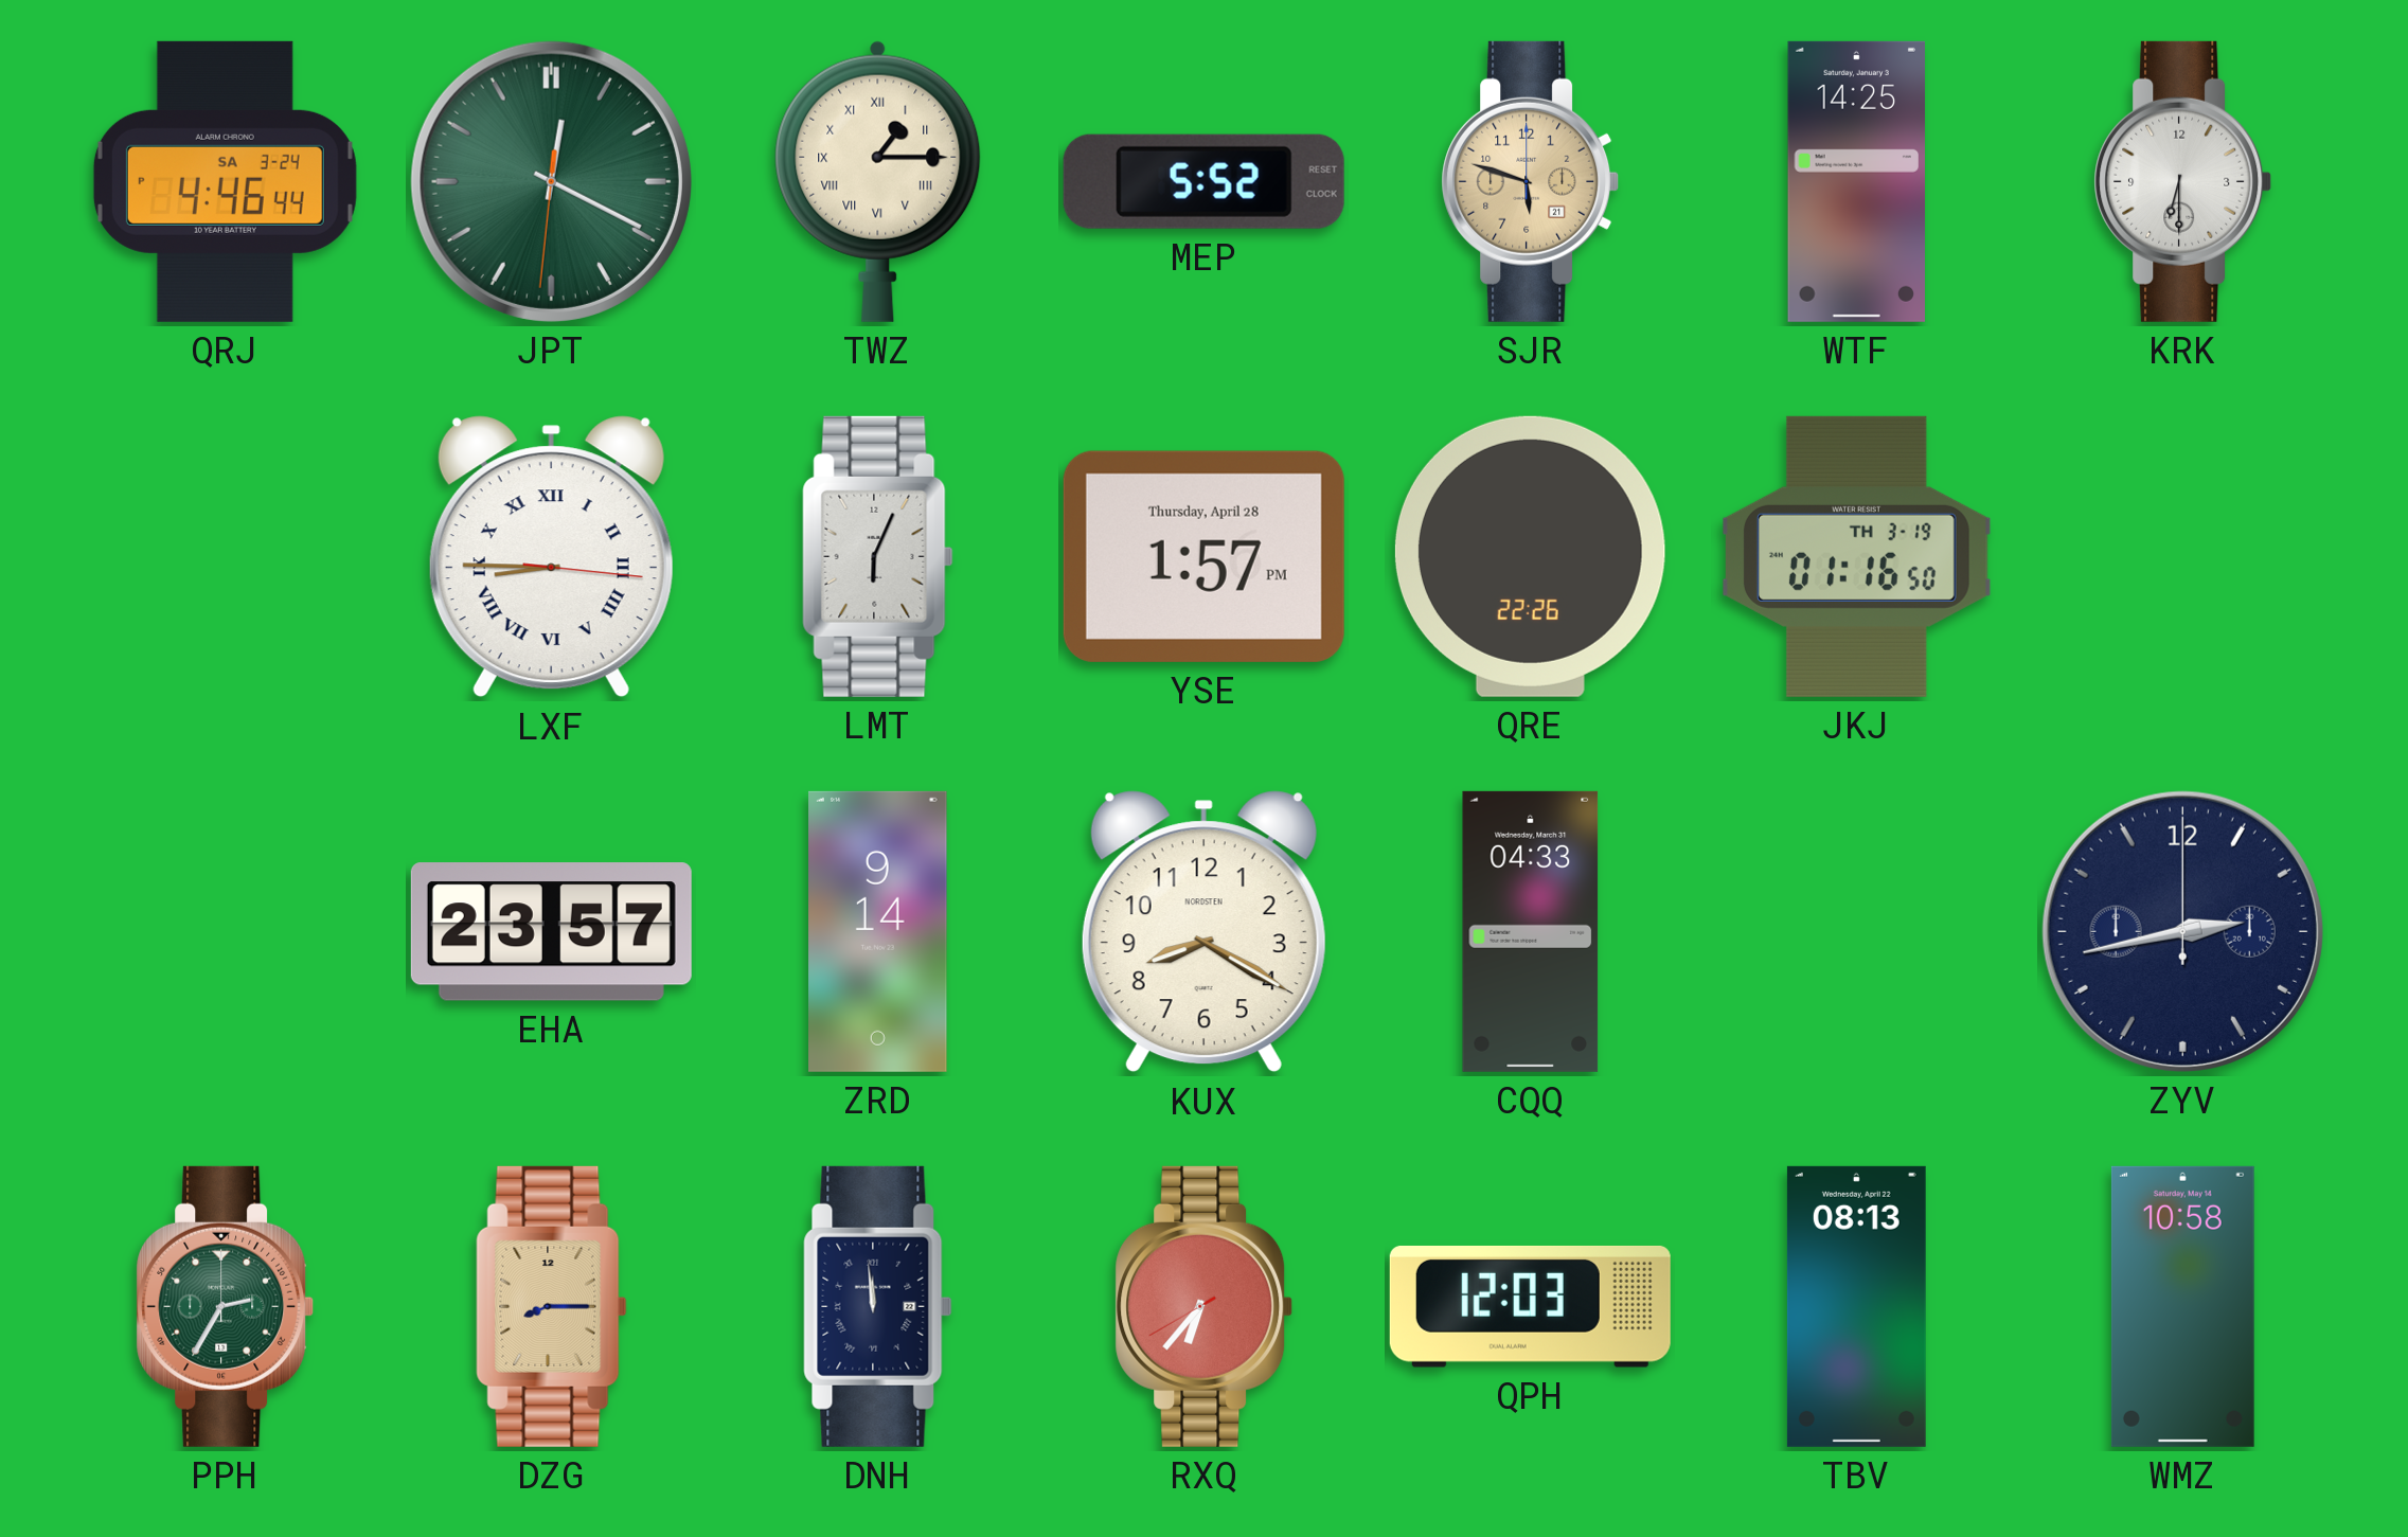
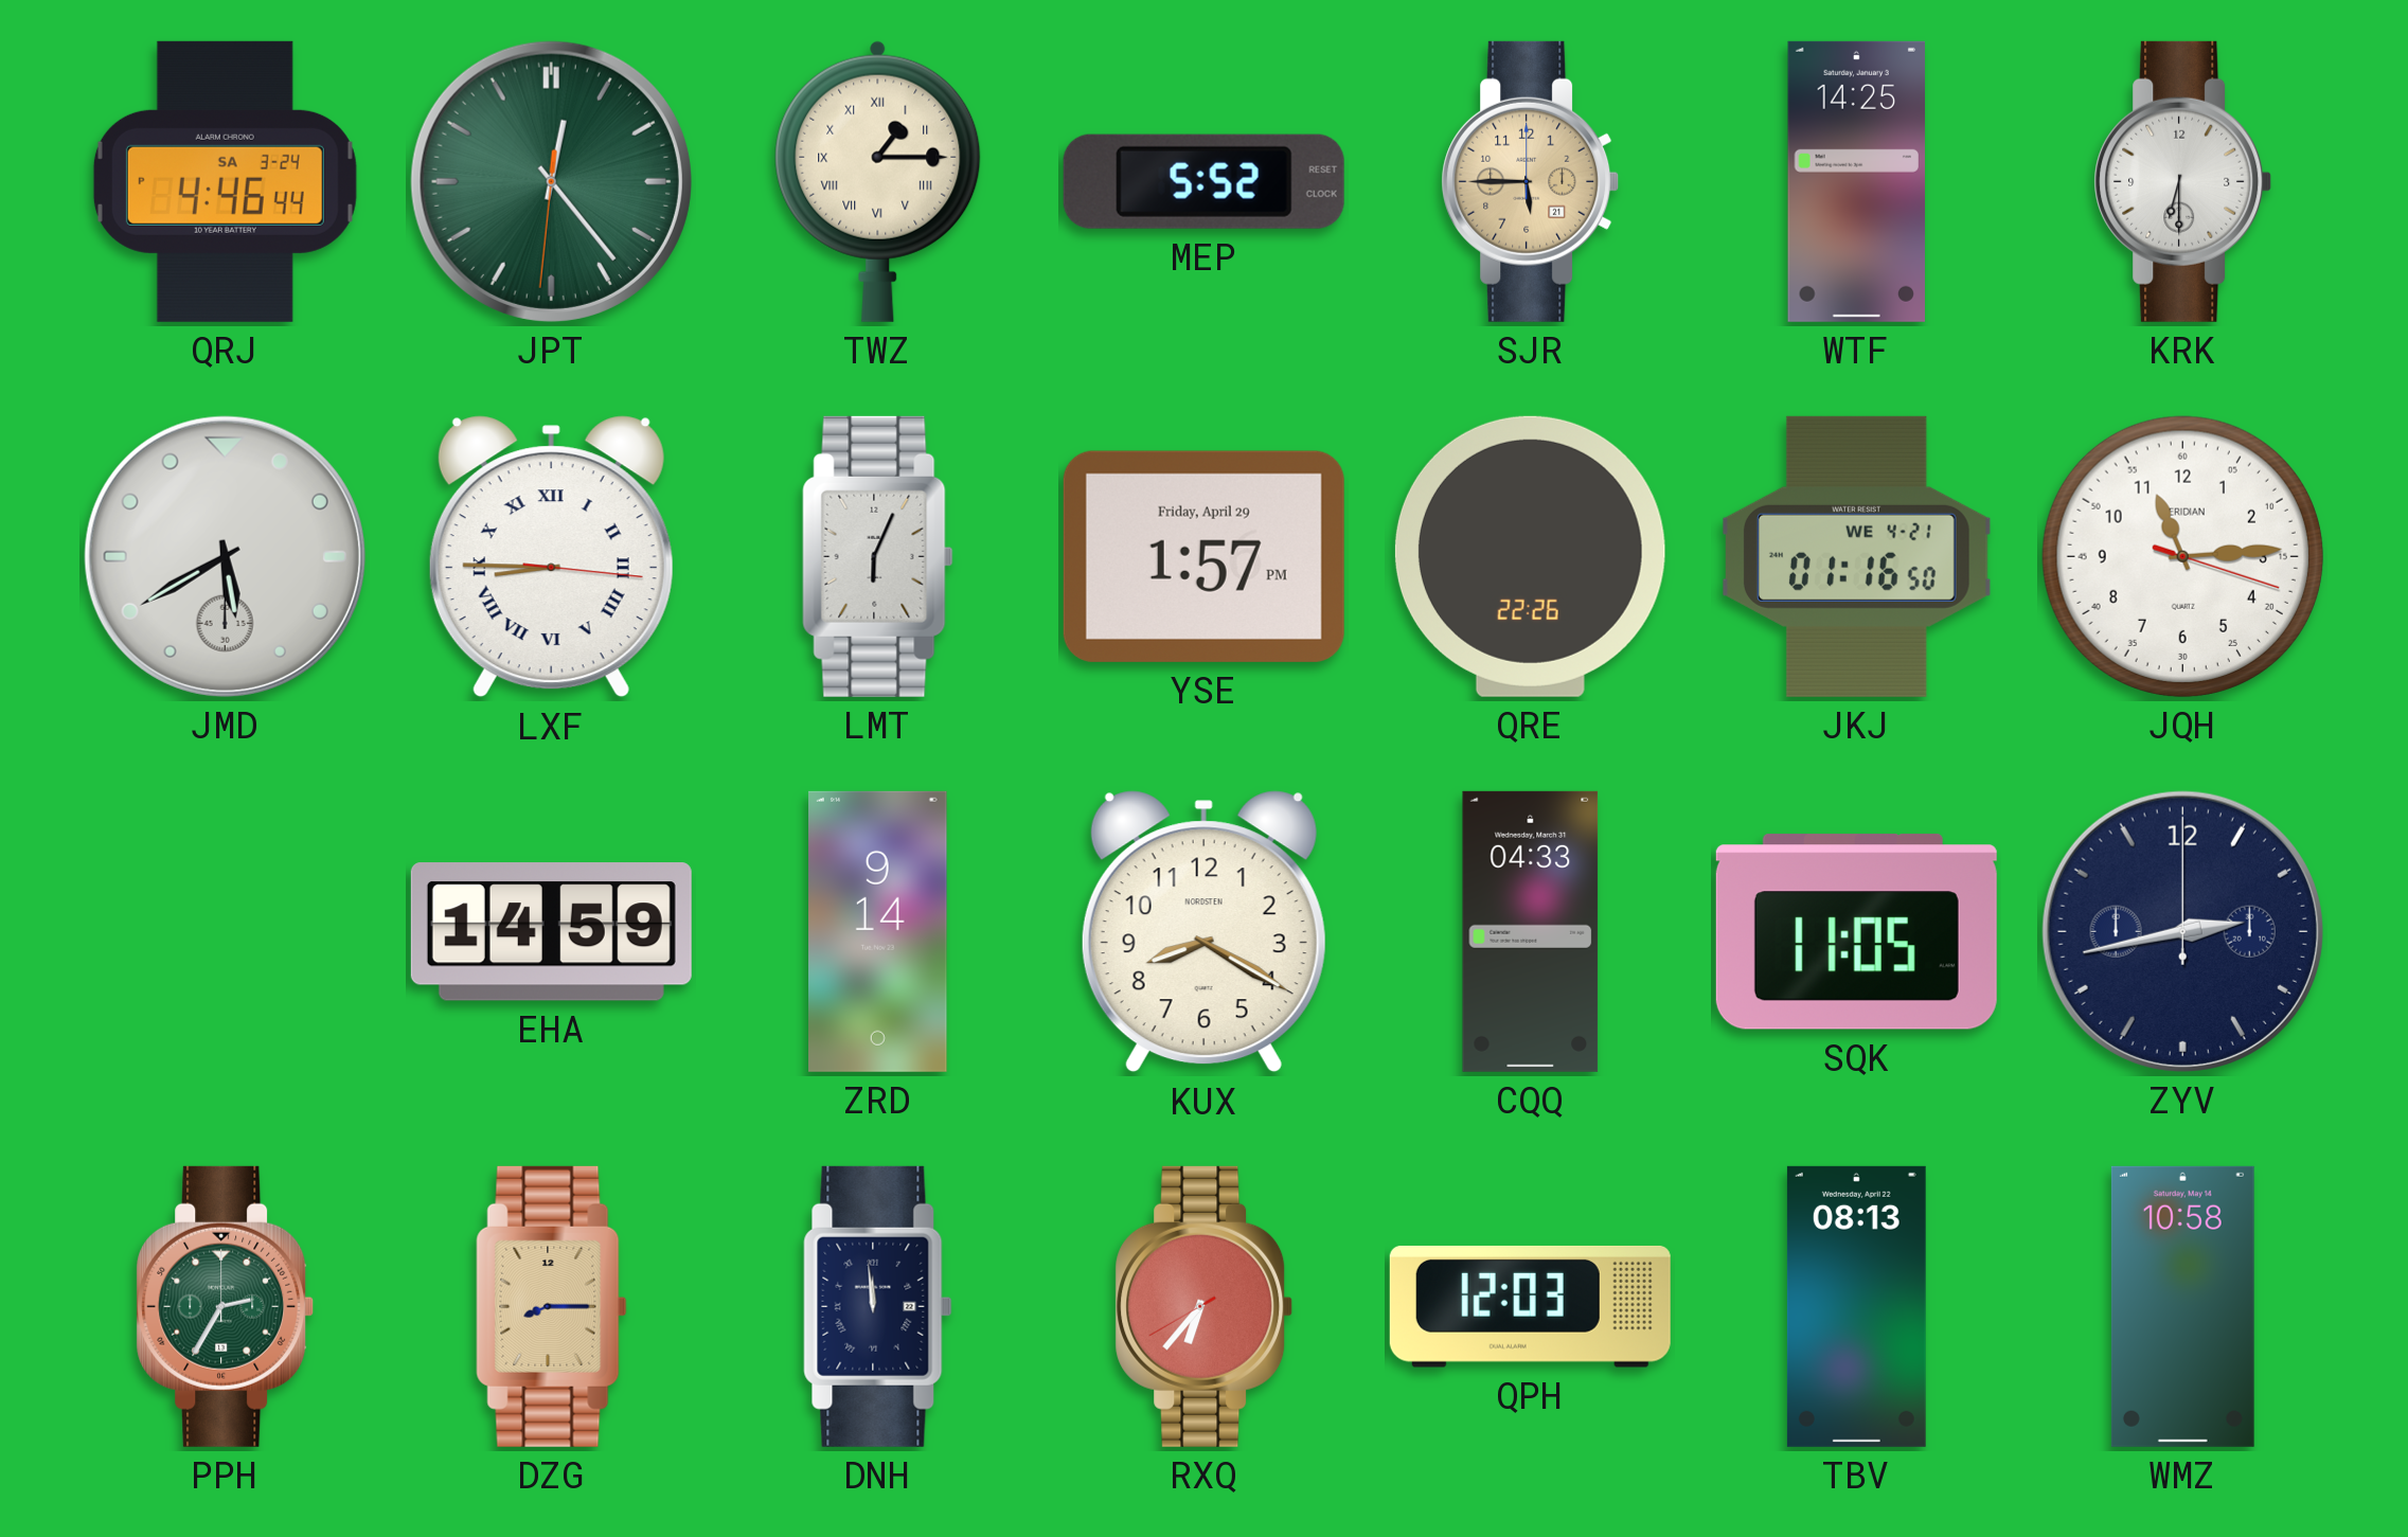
JPT: 12:19 -> 12:23 (551, 181)
SJR: 5:48 -> 5:45 (1531, 181)
JMD: none -> 5:40 (225, 556)
YSE date: Thursday, April 28 -> Friday, April 29 (1203, 556)
JKJ date: TH 3-19 -> WE 4-21 (1857, 556)
JQH: none -> 11:14 (2182, 556)
EHA: 23:57 -> 14:59 (551, 932)
SQK: none -> 11:05 (1856, 932)
